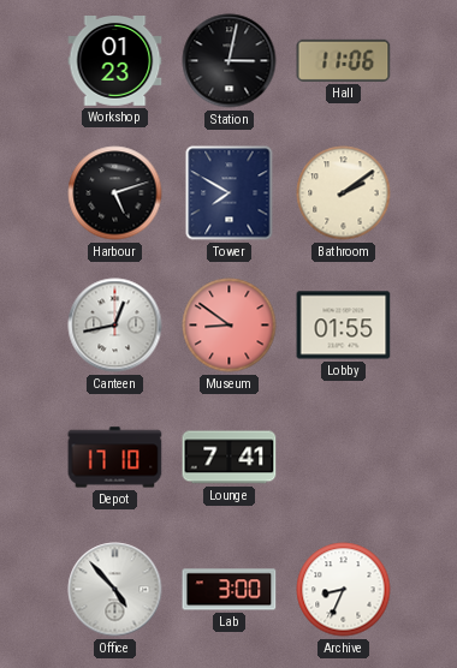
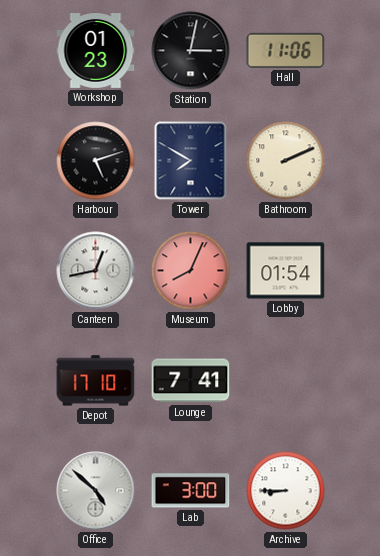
Bathroom: 2:09 -> 2:11 (286, 161)
Museum: 8:51 -> 8:04 (191, 271)
Lobby: 01:55 -> 01:54 (286, 271)
Office: 4:53 -> 4:52 (96, 491)
Archive: 8:34 -> 8:45 (286, 491)
